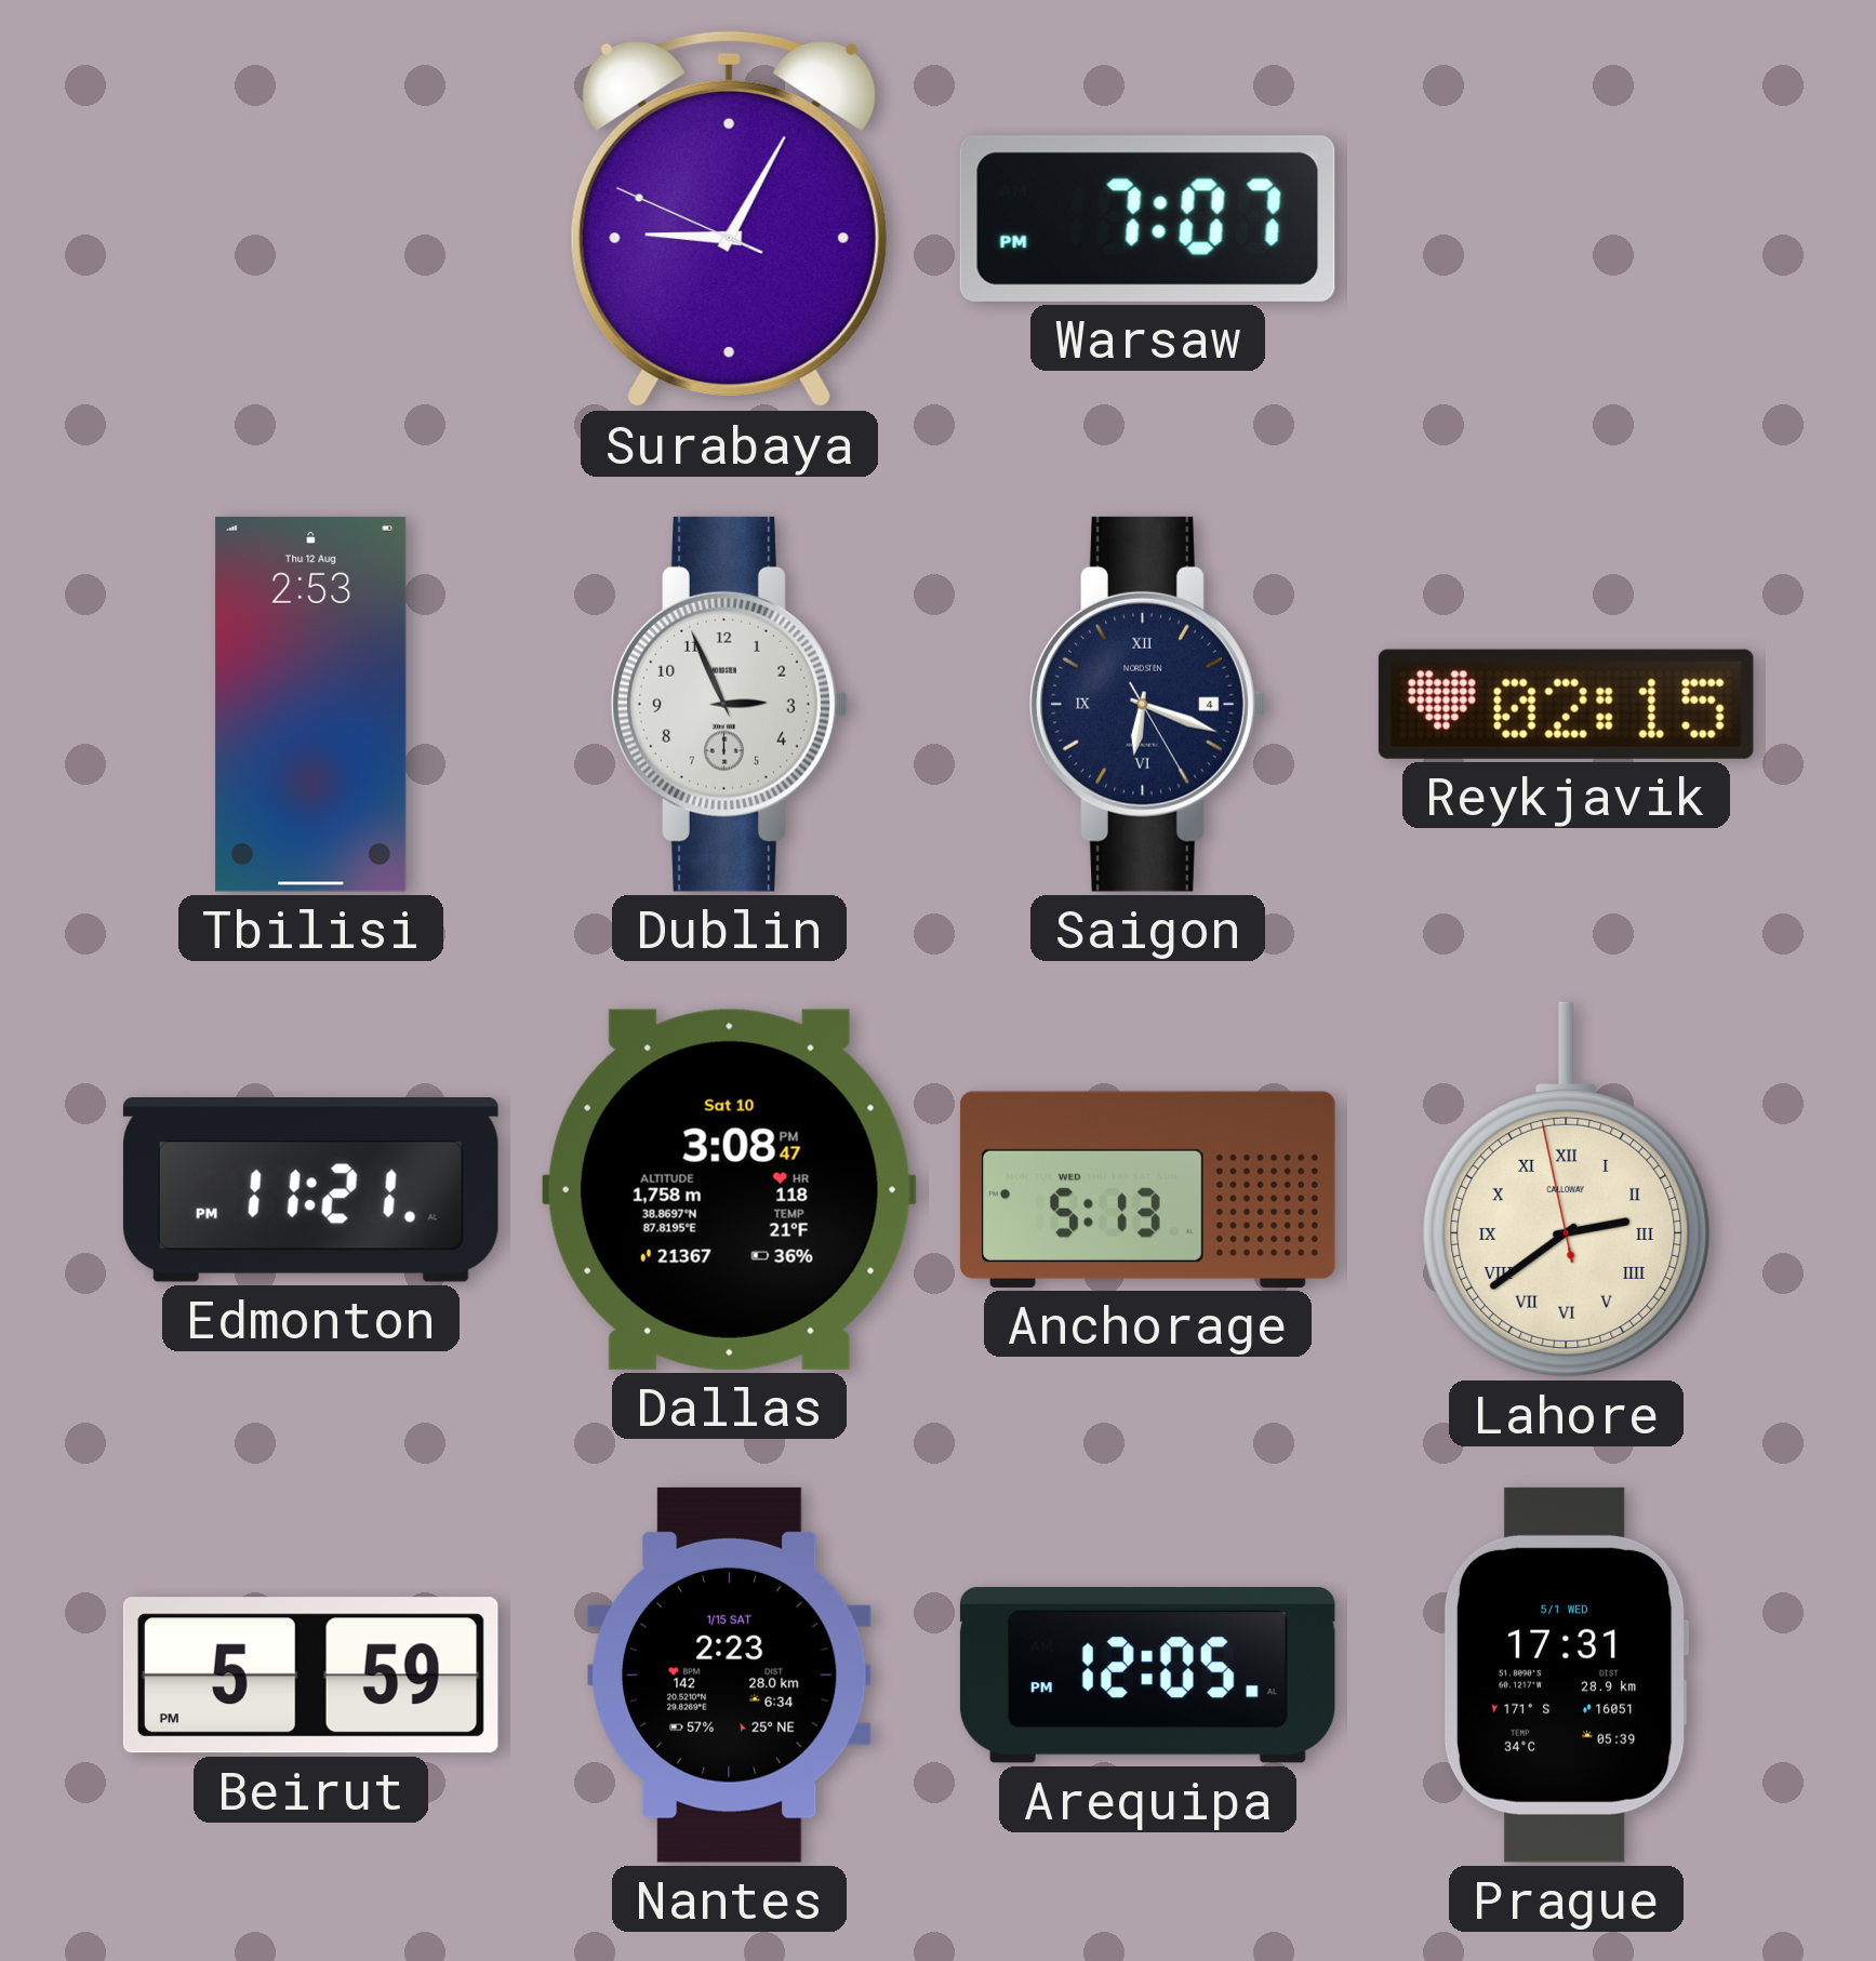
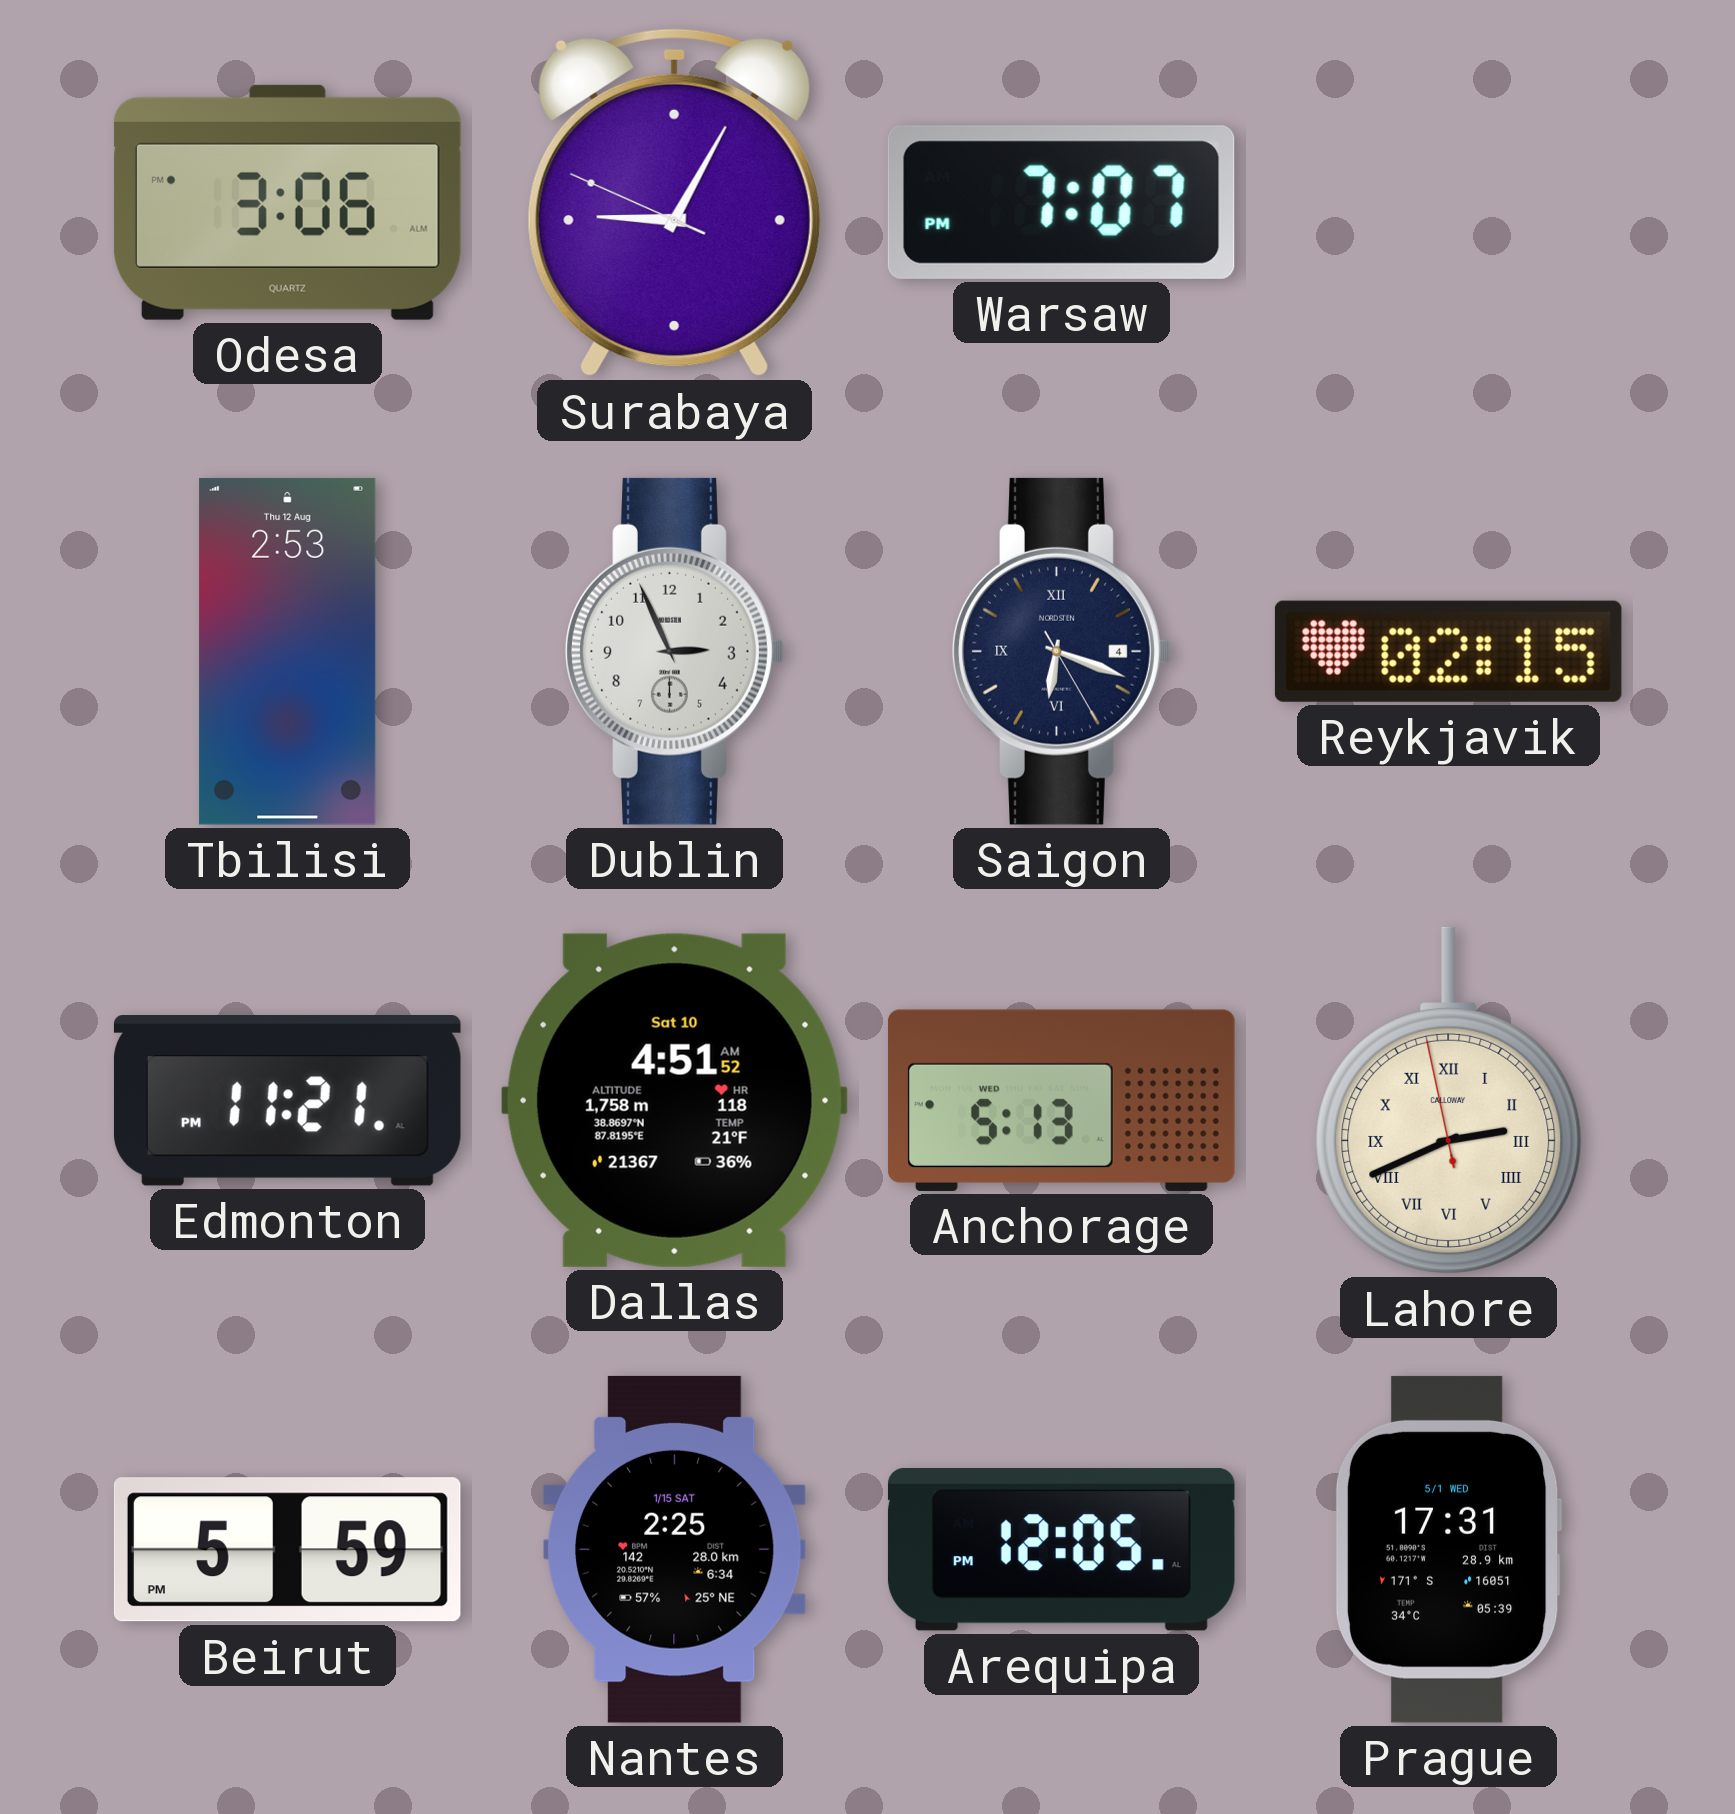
Odesa: none -> 3:06 (287, 202)
Dallas: 3:08 -> 4:51 (674, 1100)
Lahore: 2:38 -> 2:40 (1449, 1100)
Nantes: 2:23 -> 2:25 (674, 1549)
